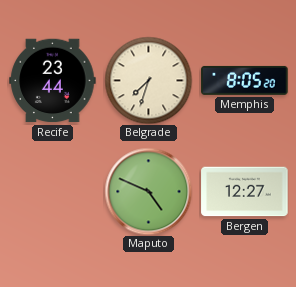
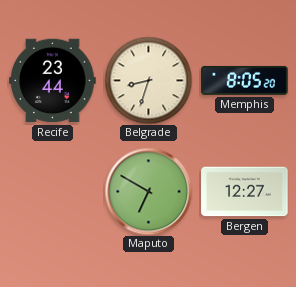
Belgrade: 7:33 -> 8:33 (148, 80)
Maputo: 4:49 -> 6:50 (148, 191)
